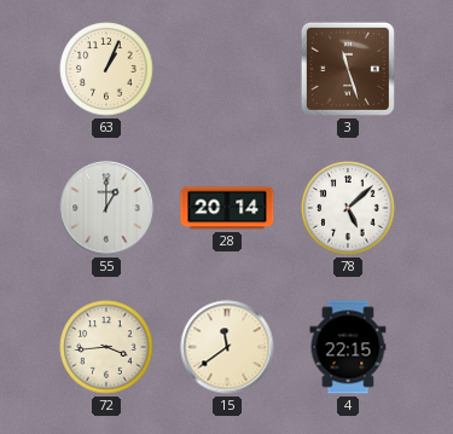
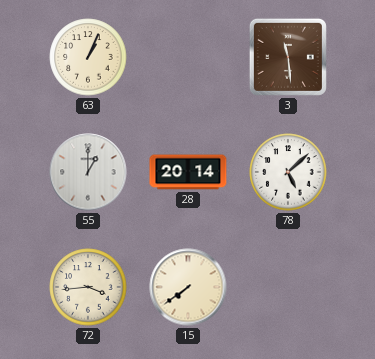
3: 11:27 -> 11:29 (288, 57)
15: 11:39 -> 7:39 (188, 287)
4: 22:15 -> none (348, 347)
